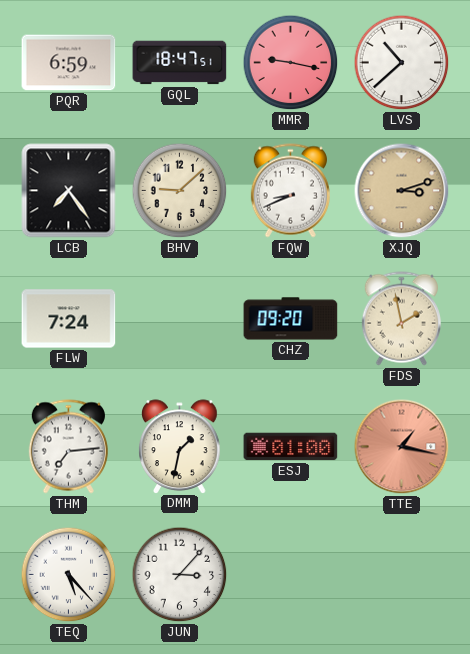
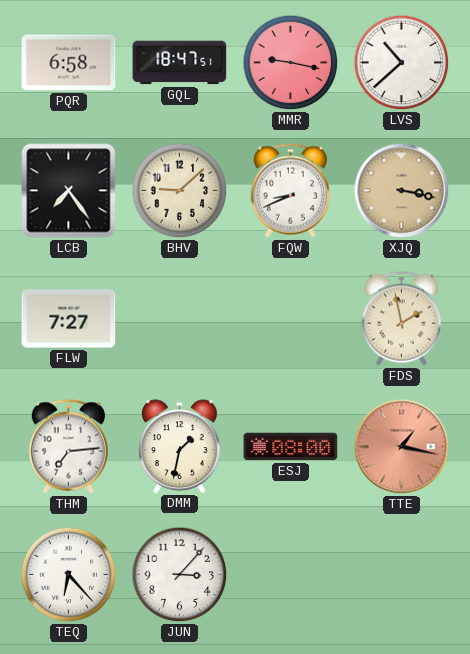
PQR: 6:59 -> 6:58 (69, 63)
XJQ: 3:12 -> 3:17 (402, 191)
FLW: 7:24 -> 7:27 (69, 319)
CHZ: 09:20 -> none (291, 319)
ESJ: 01:00 -> 08:00 (291, 447)
TEQ: 5:23 -> 6:23 (69, 575)
